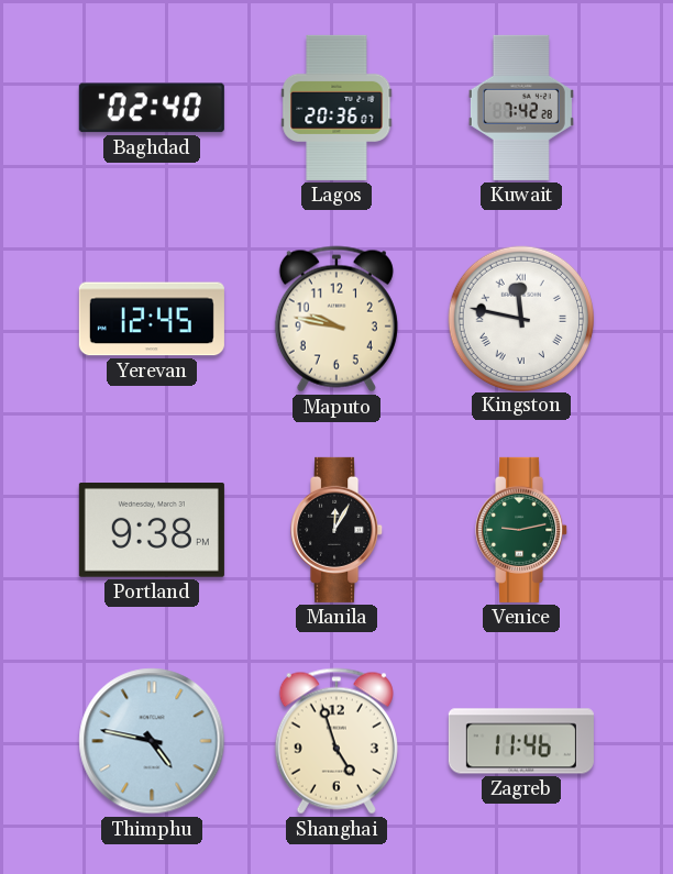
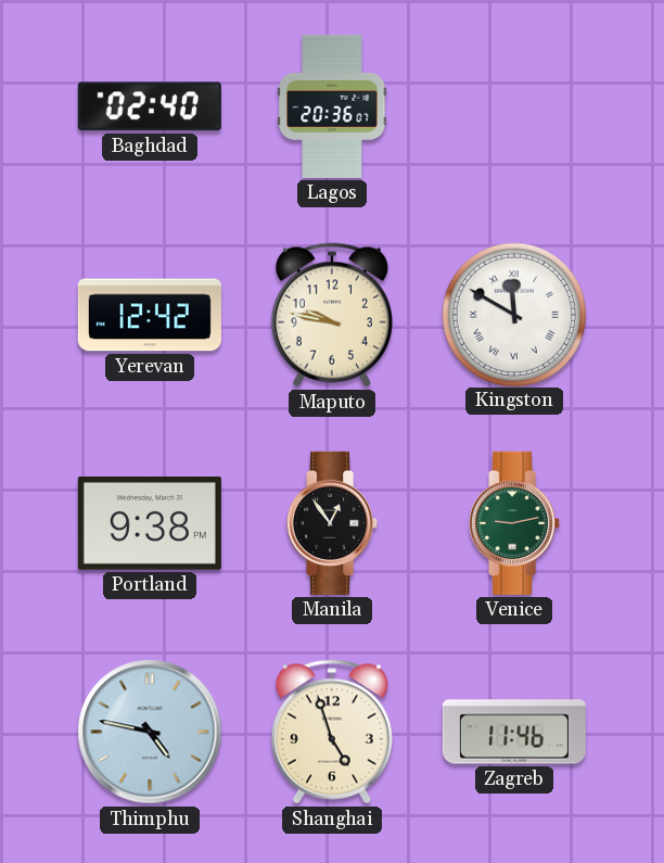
Kuwait: 7:42 -> none (521, 108)
Yerevan: 12:45 -> 12:42 (150, 315)
Kingston: 11:47 -> 11:50 (513, 314)
Manila: 12:05 -> 12:54 (333, 523)
